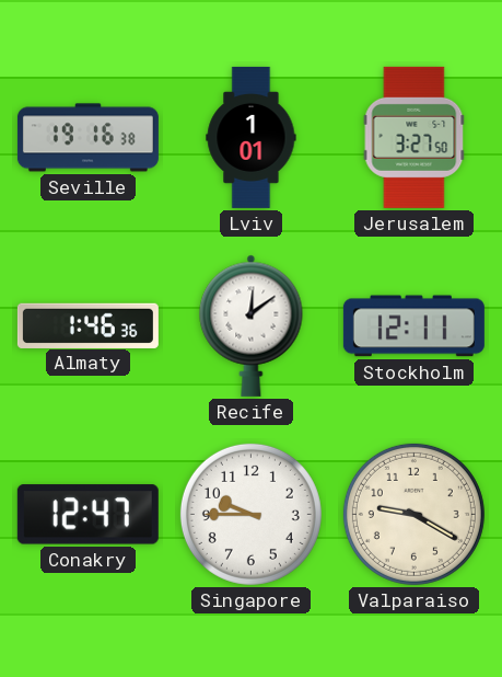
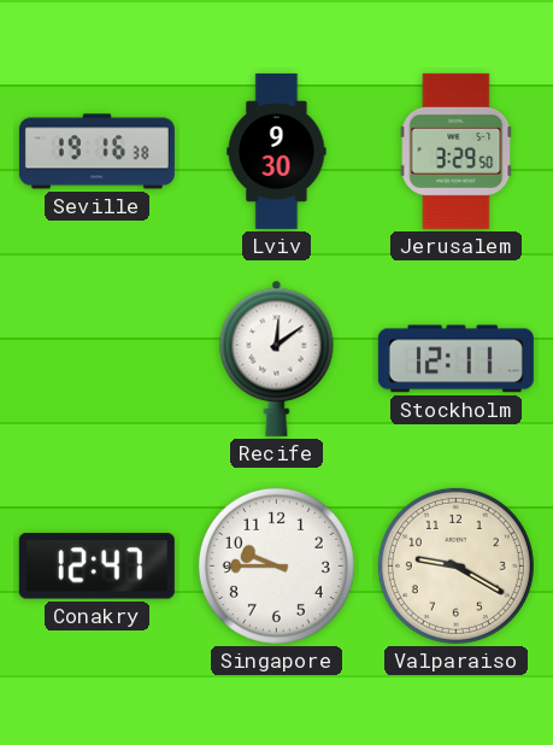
Lviv: 1:01 -> 9:30 (277, 151)
Jerusalem: 3:27 -> 3:29 (457, 151)
Almaty: 1:46 -> none (87, 325)
